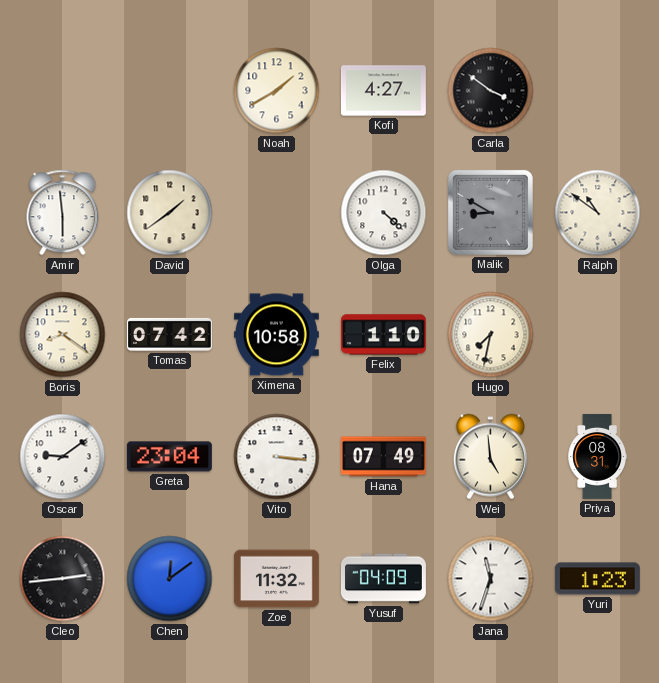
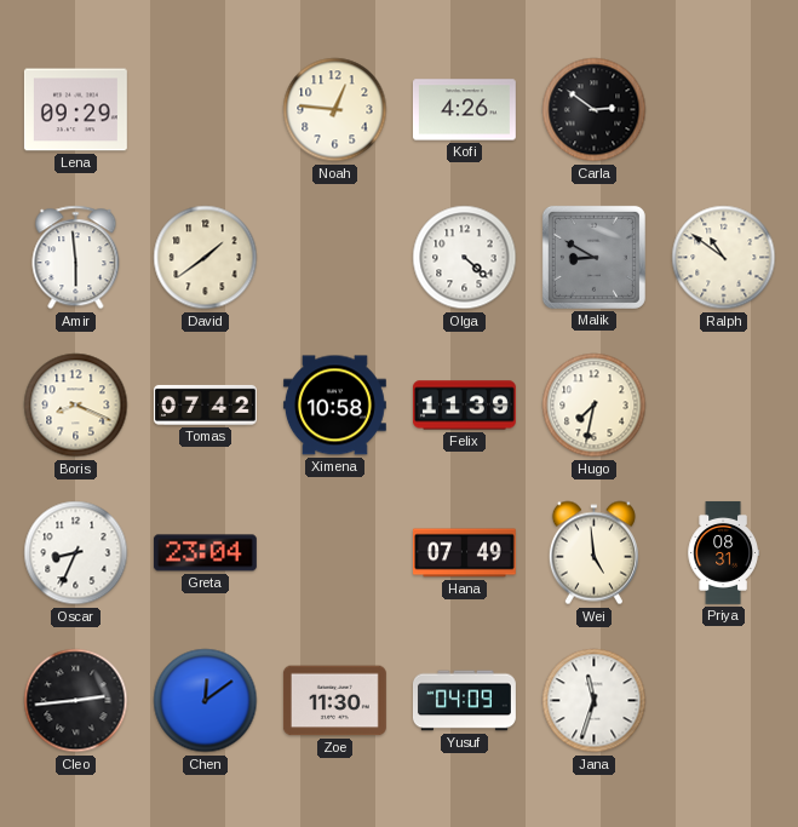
Lena: none -> 09:29 (75, 110)
Noah: 1:40 -> 12:46 (335, 110)
Kofi: 4:27 -> 4:26 (464, 110)
Carla: 3:51 -> 2:51 (595, 110)
Boris: 8:21 -> 8:19 (76, 406)
Felix: 1:10 -> 11:39 (464, 406)
Oscar: 9:09 -> 8:34 (76, 553)
Vito: 3:16 -> none (277, 457)
Zoe: 11:32 -> 11:30 (334, 701)
Yuri: 1:23 -> none (597, 579)
